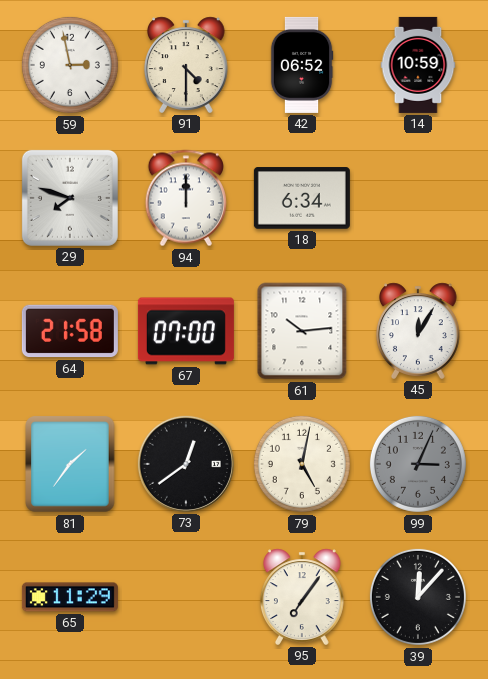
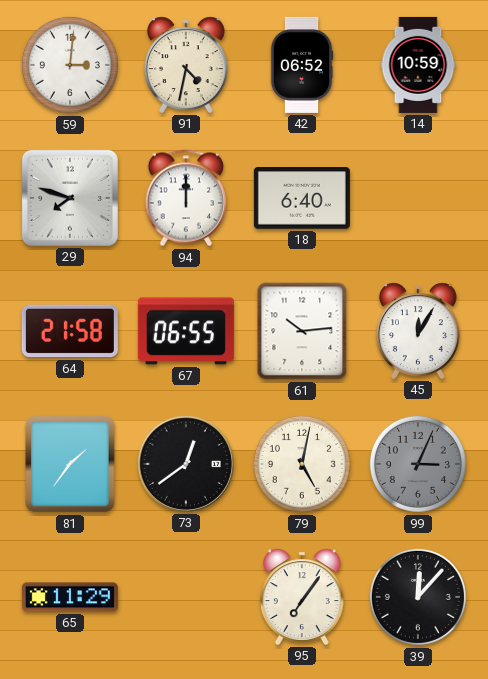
59: 2:58 -> 3:01 (70, 65)
91: 4:30 -> 4:32 (186, 65)
18: 6:34 -> 6:40 (302, 198)
67: 07:00 -> 06:55 (186, 331)
